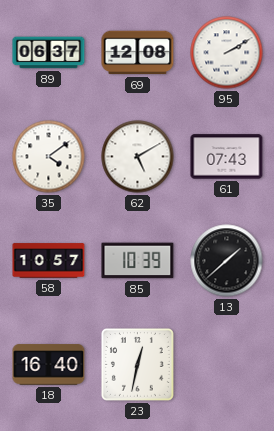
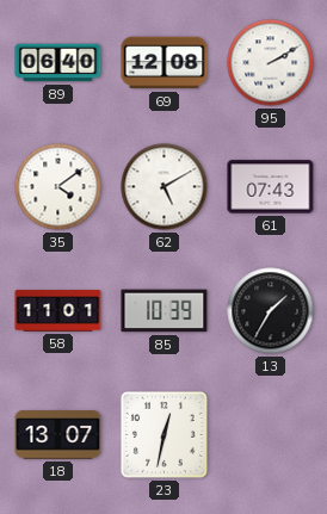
89: 06:37 -> 06:40 (58, 63)
58: 10:57 -> 11:01 (58, 311)
13: 1:38 -> 1:35 (271, 311)
18: 16:40 -> 13:07 (58, 435)
